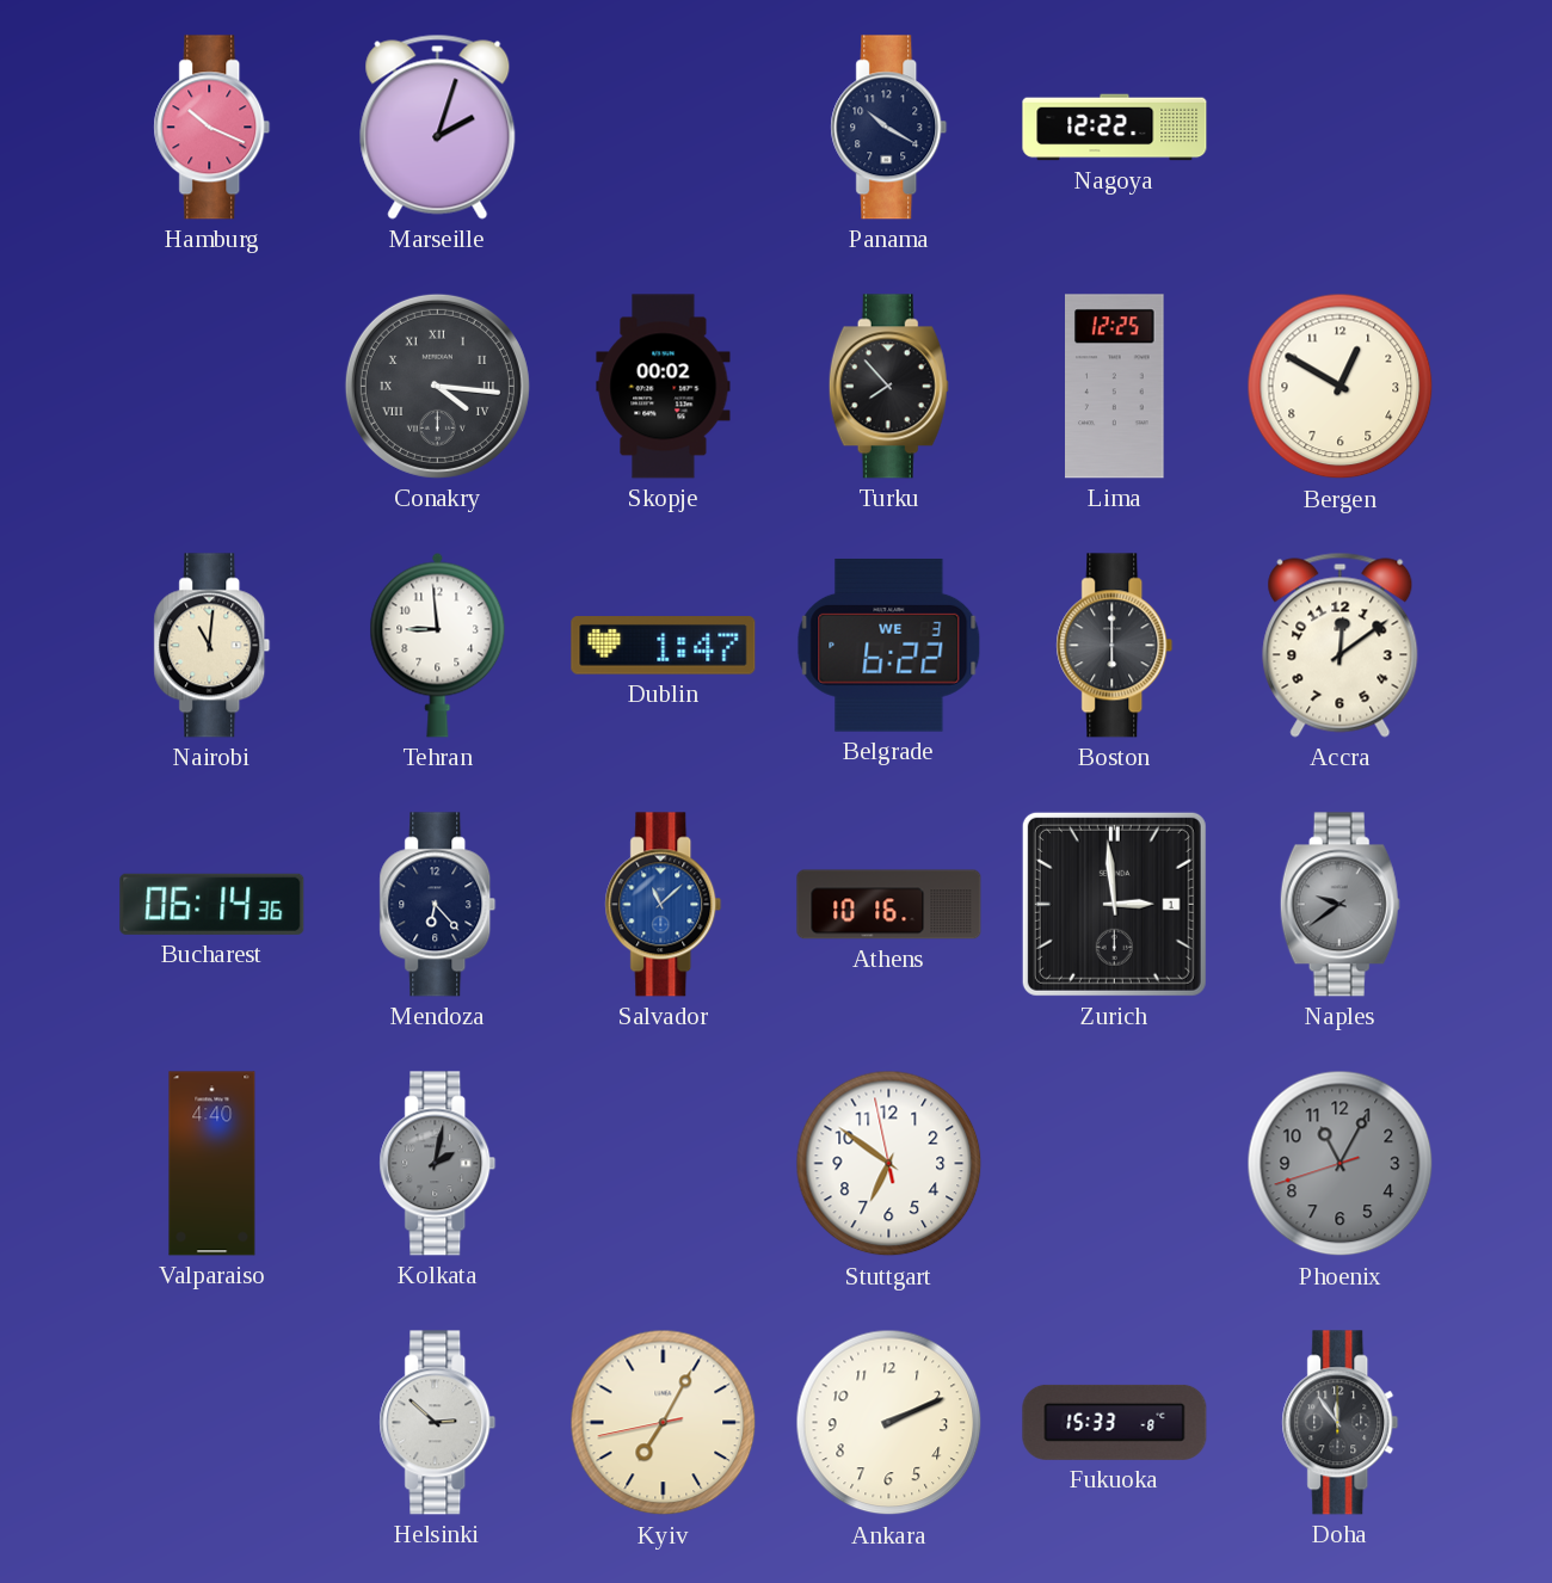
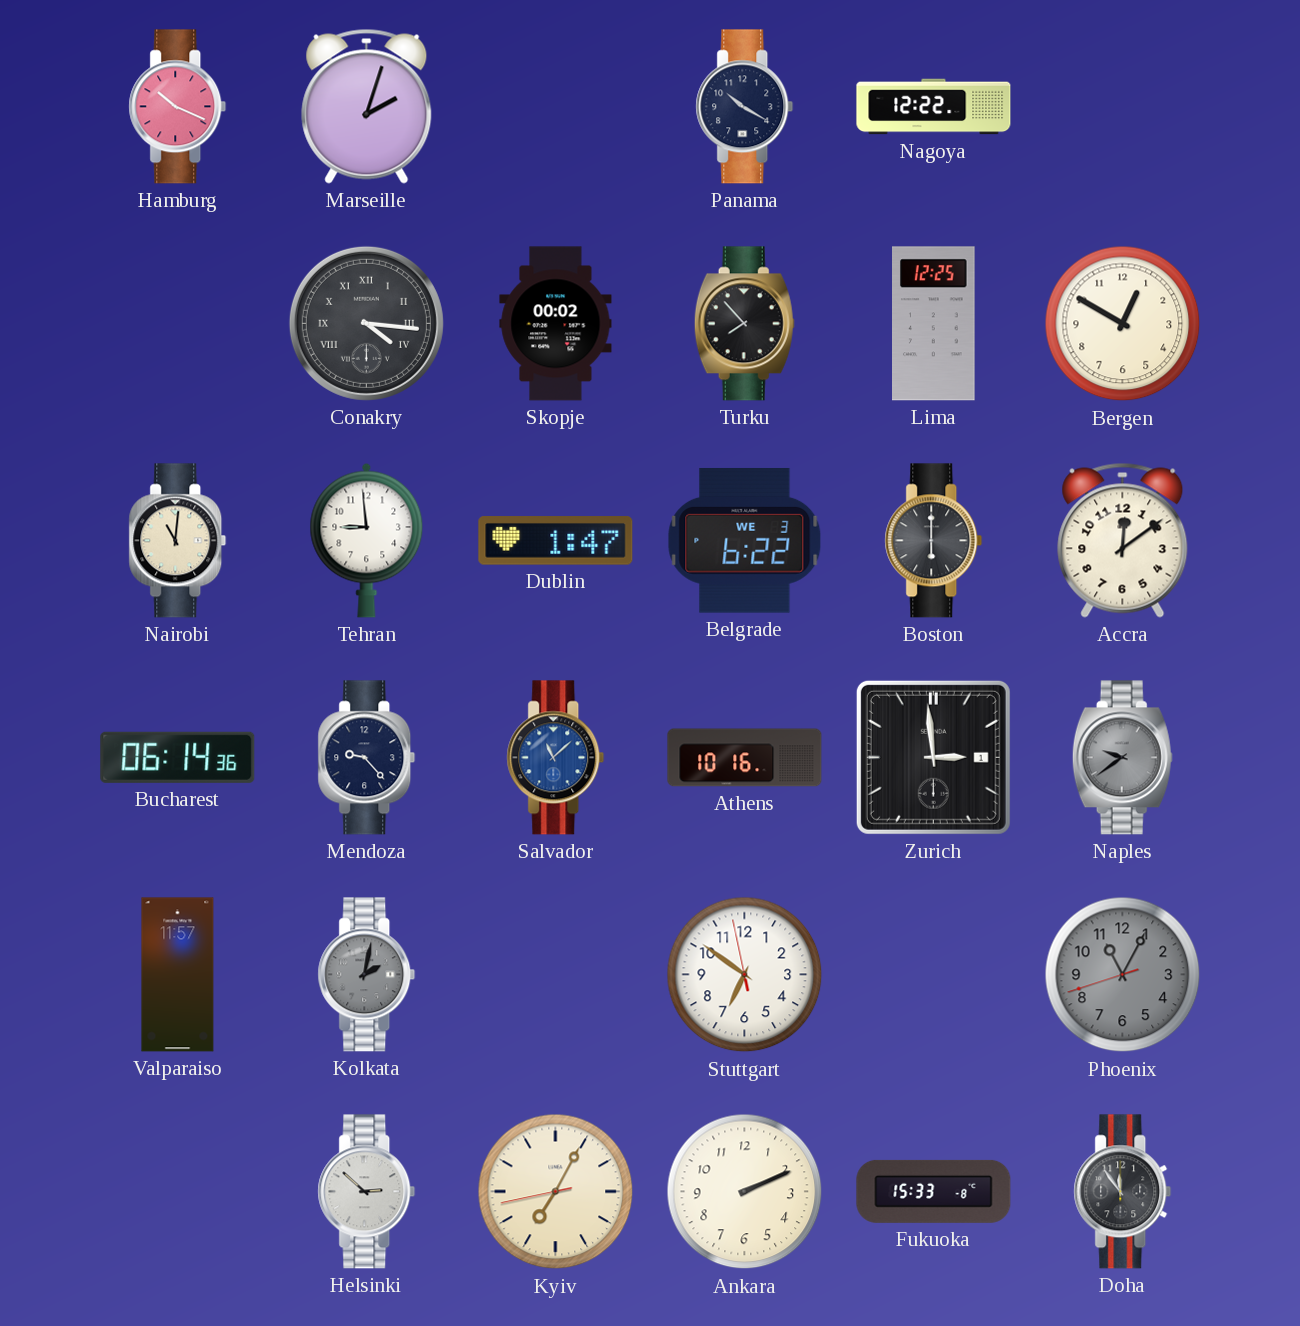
Mendoza: 6:23 -> 9:23 (367, 758)
Valparaiso: 4:40 -> 11:57 (178, 975)
